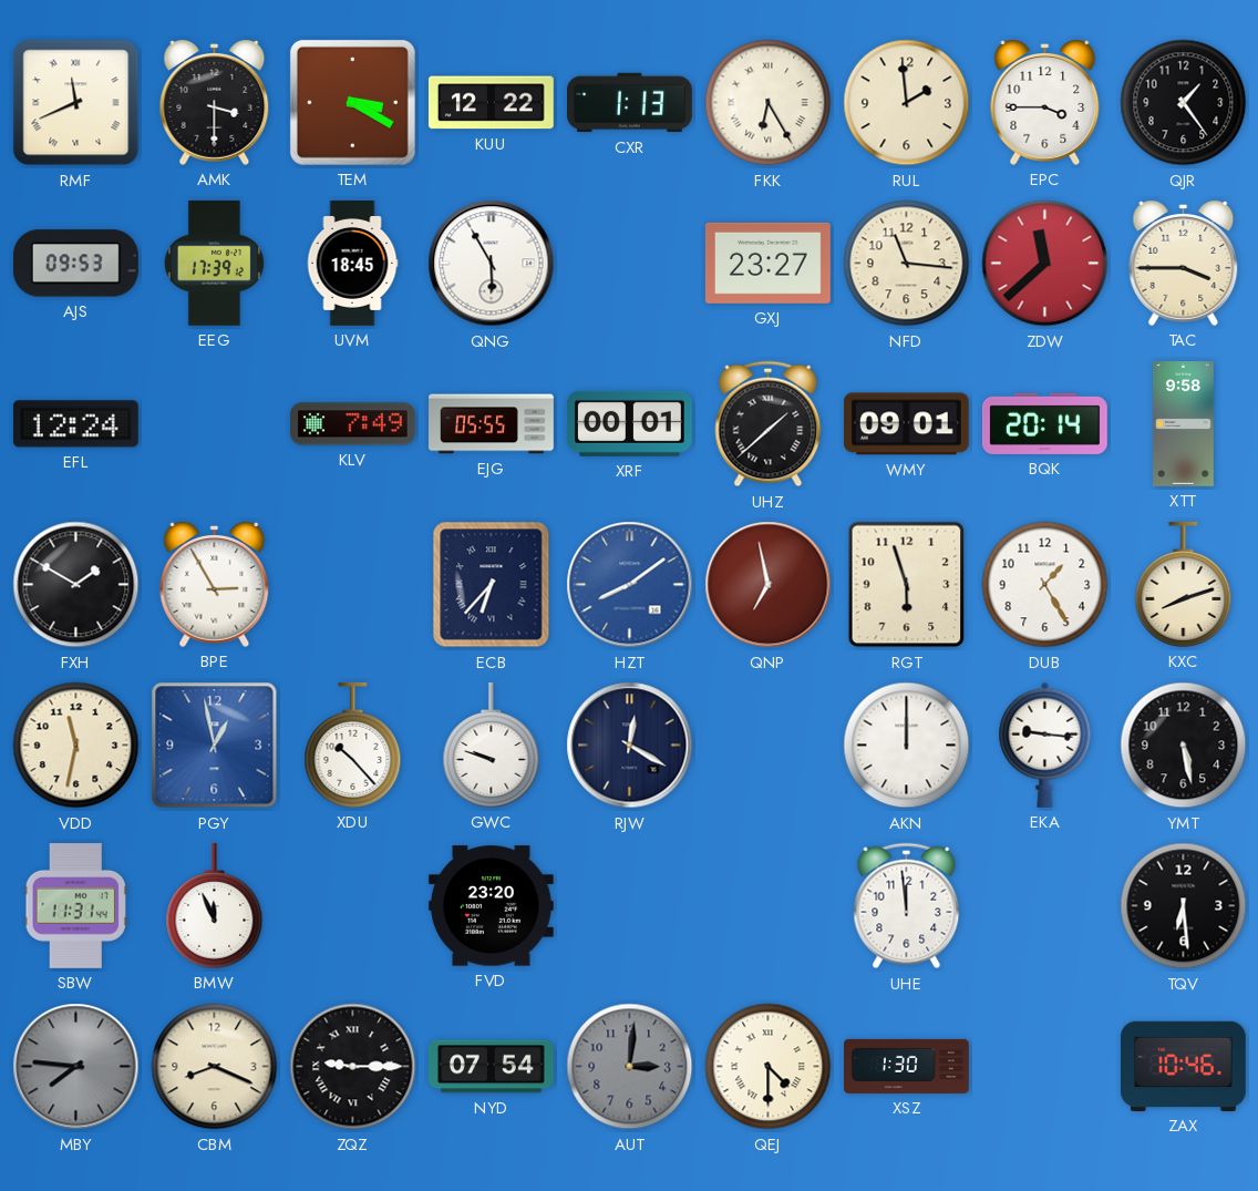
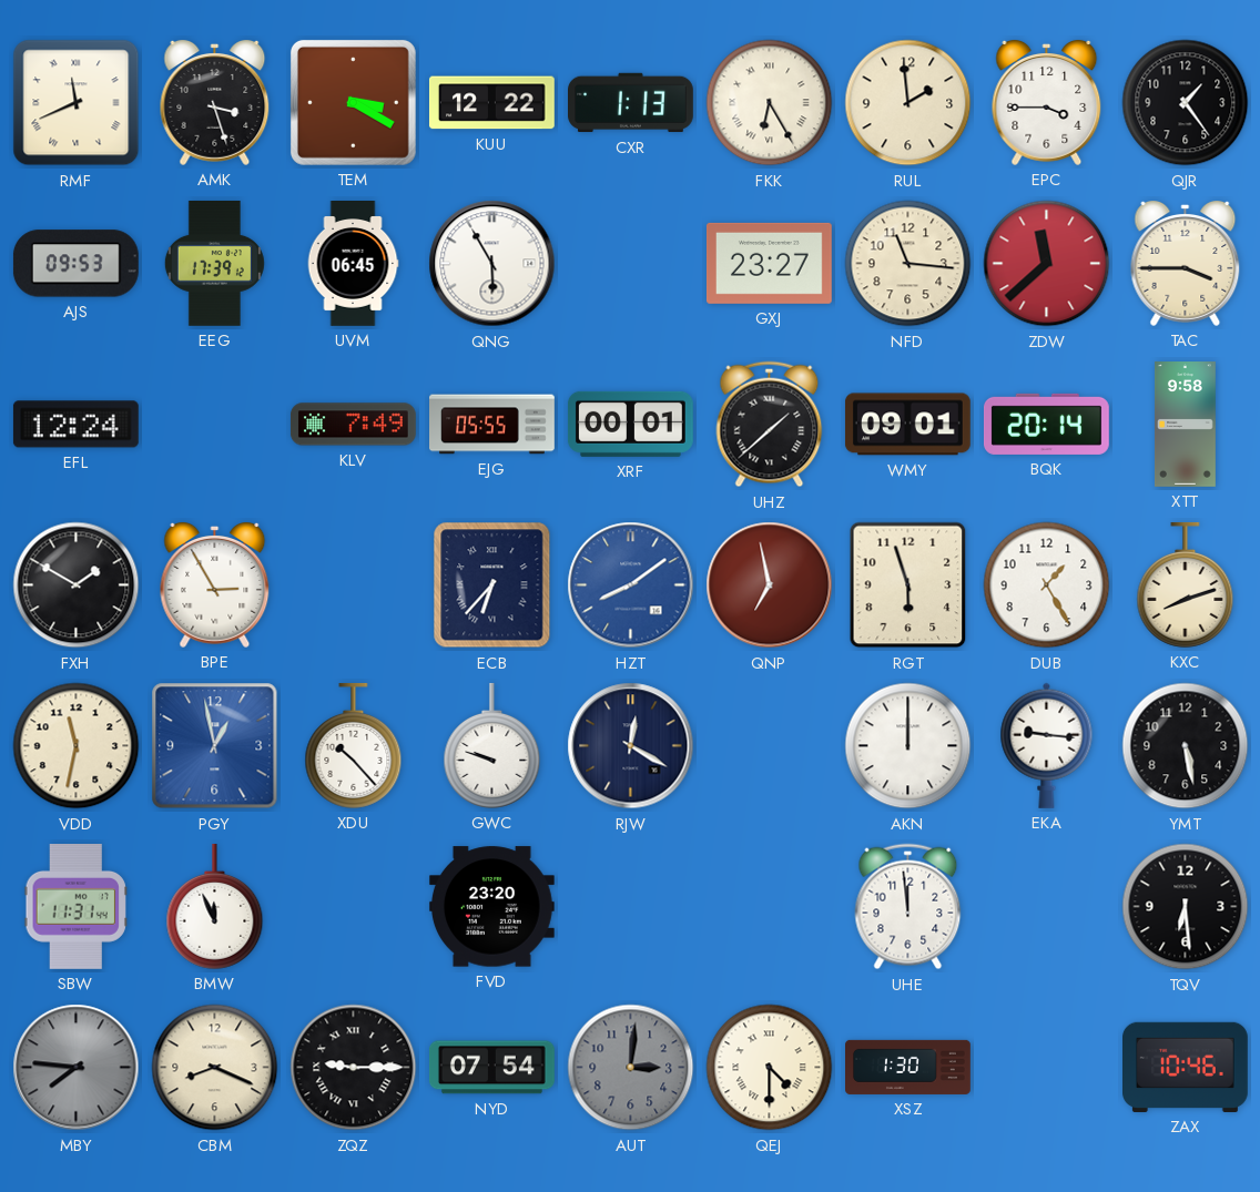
AMK: 3:30 -> 3:27 (215, 103)
UVM: 18:45 -> 06:45 (353, 264)
